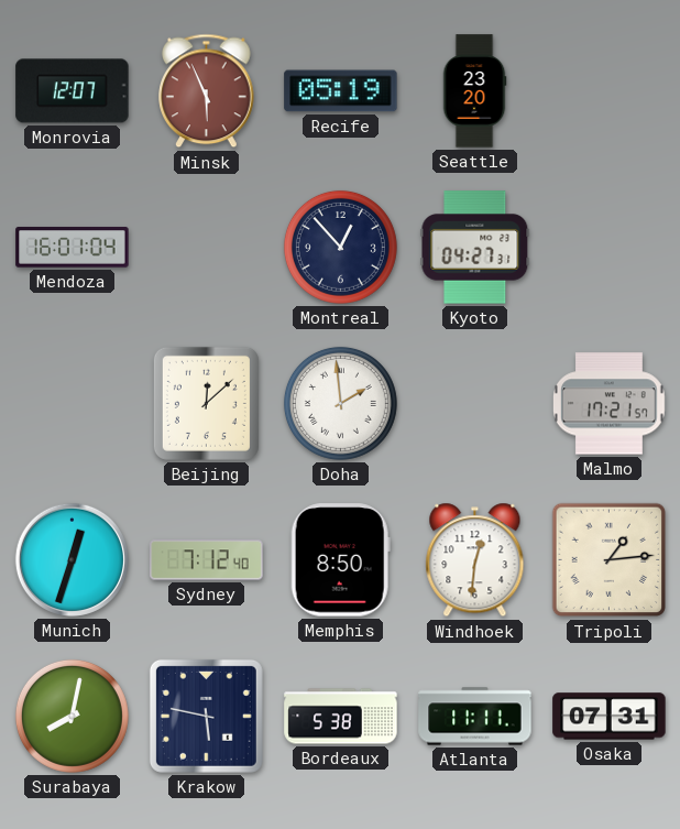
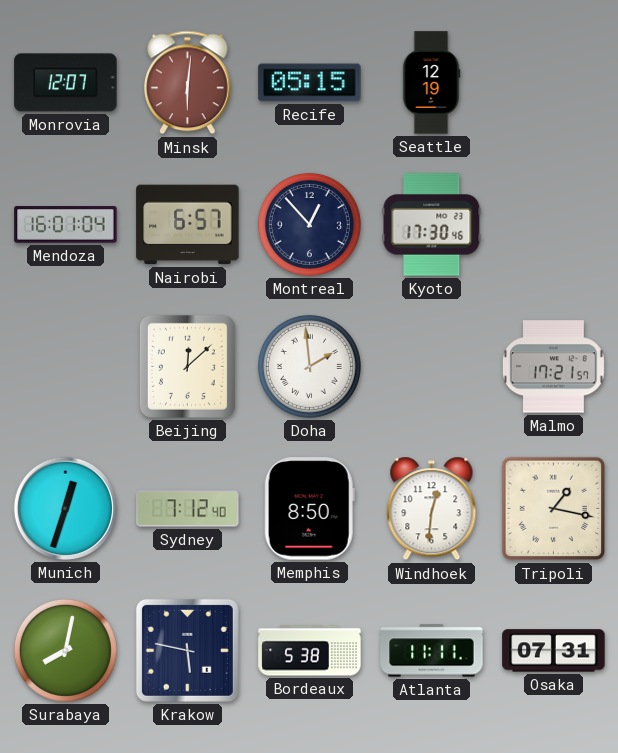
Minsk: 5:56 -> 6:01 (188, 83)
Recife: 05:19 -> 05:15 (310, 83)
Seattle: 23:20 -> 12:19 (431, 83)
Nairobi: none -> 6:57 (188, 225)
Kyoto: 04:27 -> 17:30 (432, 225)
Tripoli: 1:14 -> 1:17 (554, 509)
